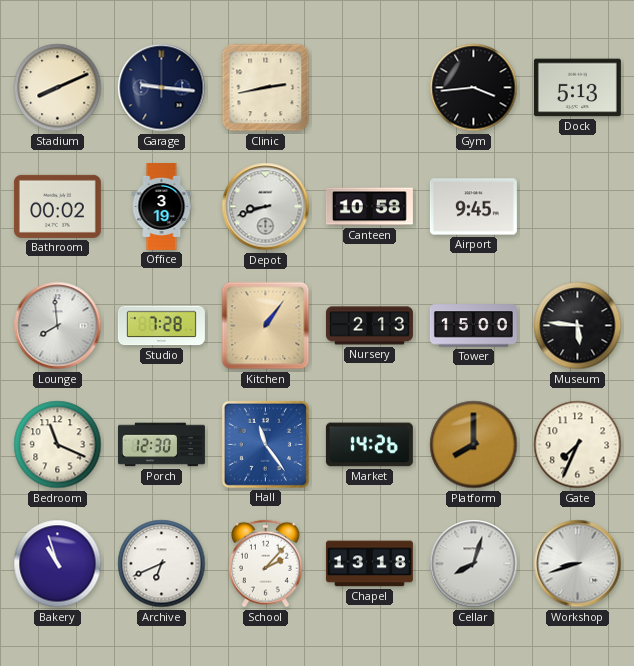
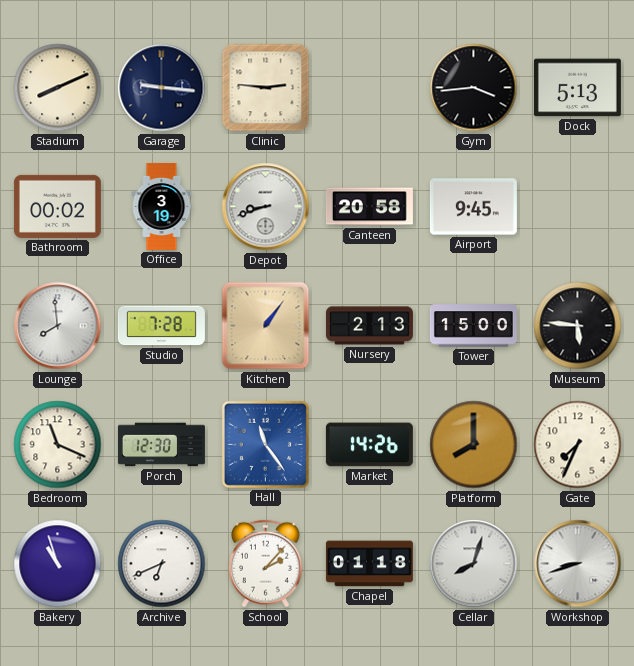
Clinic: 2:43 -> 2:46 (266, 88)
Canteen: 10:58 -> 20:58 (369, 207)
Chapel: 13:18 -> 01:18 (369, 564)
